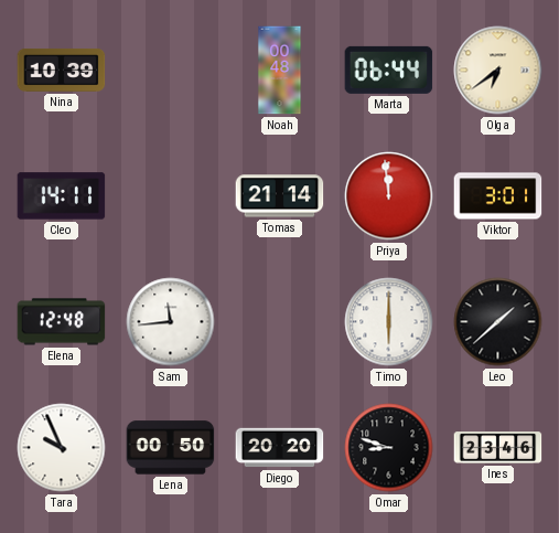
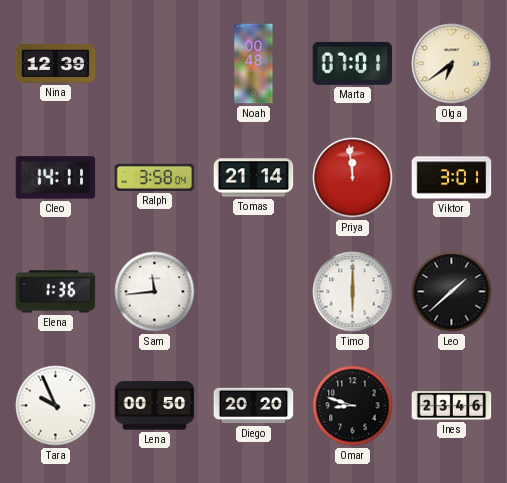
Nina: 10:39 -> 12:39 (56, 63)
Marta: 06:44 -> 07:01 (353, 63)
Ralph: none -> 3:58 (155, 177)
Elena: 12:48 -> 1:36 (56, 292)
